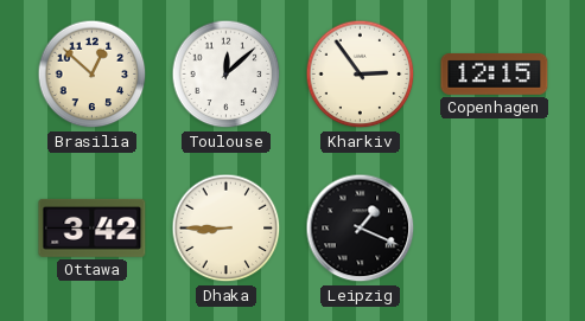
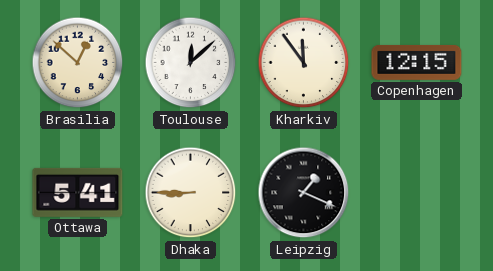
Kharkiv: 2:54 -> 11:54 (304, 63)
Ottawa: 3:42 -> 5:41 (78, 192)
